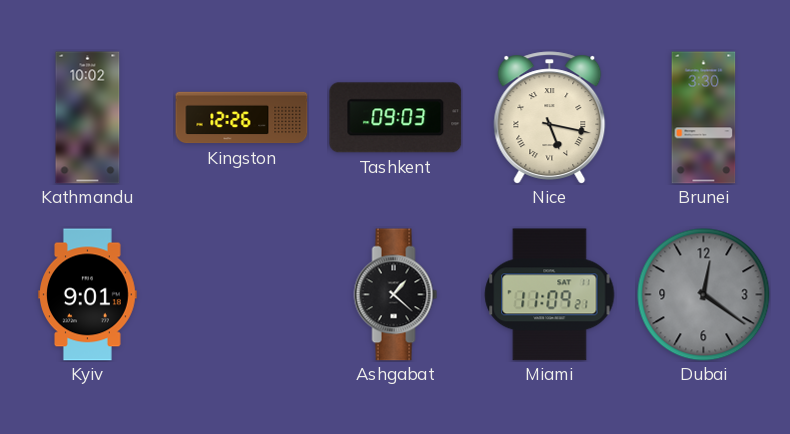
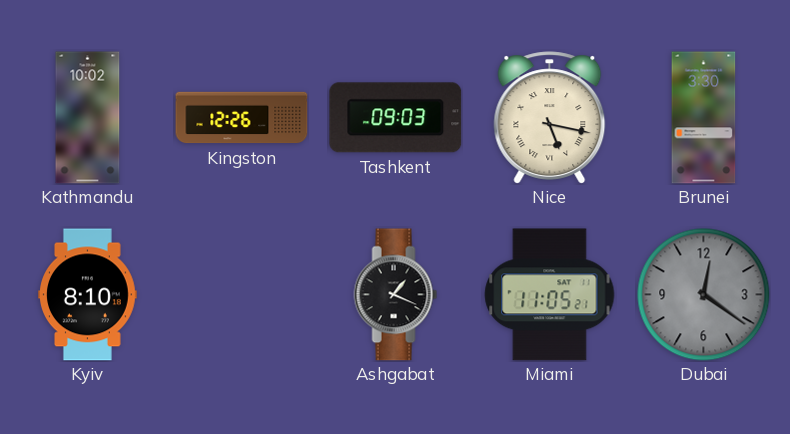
Kyiv: 9:01 -> 8:10 (88, 295)
Ashgabat: 1:22 -> 1:19 (396, 295)
Miami: 11:09 -> 11:05 (550, 295)
